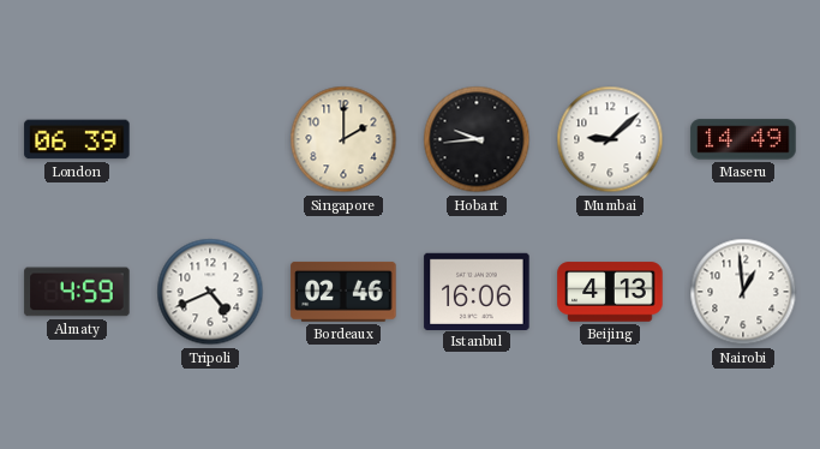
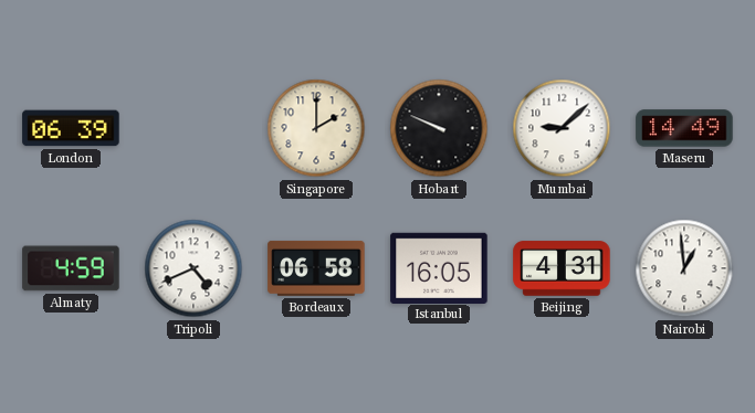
Hobart: 9:44 -> 9:49 (439, 128)
Bordeaux: 02:46 -> 06:58 (316, 268)
Istanbul: 16:06 -> 16:05 (439, 267)
Beijing: 4:13 -> 4:31 (562, 268)
